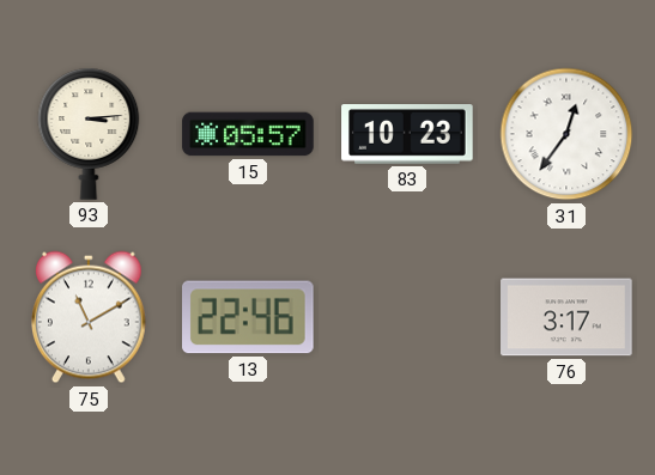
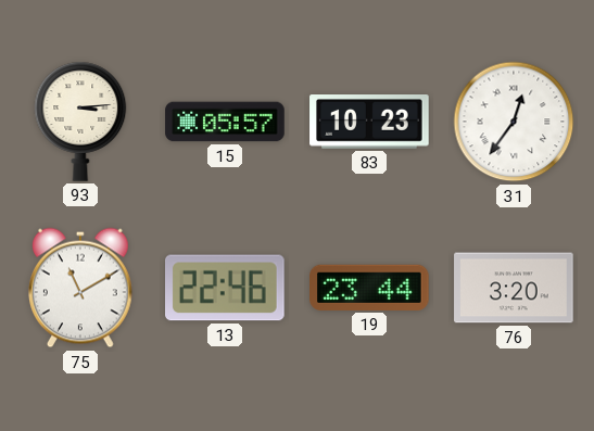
19: none -> 23:44 (370, 288)
76: 3:17 -> 3:20 (514, 288)
